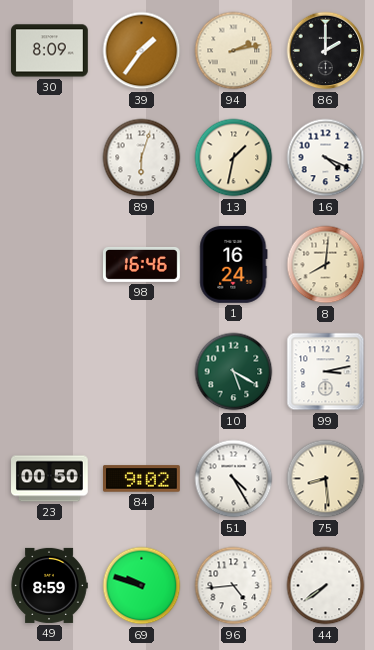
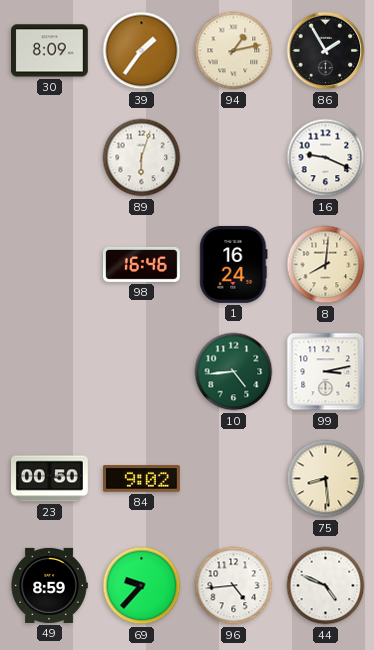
94: 2:13 -> 1:13 (234, 51)
86: 2:00 -> 1:55 (326, 51)
13: 1:32 -> none (234, 158)
16: 4:19 -> 9:19 (326, 158)
10: 5:20 -> 4:44 (234, 372)
51: 4:25 -> none (234, 479)
69: 9:48 -> 9:37 (142, 586)
44: 7:39 -> 4:49 (326, 586)
